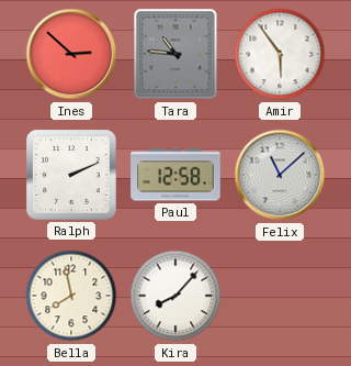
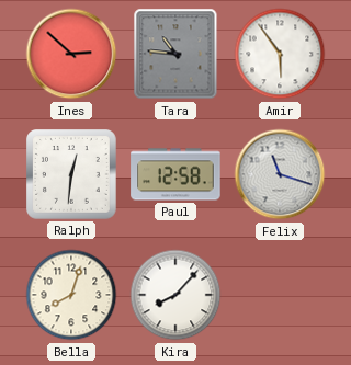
Ralph: 2:11 -> 12:31 (72, 175)
Felix: 11:08 -> 11:18 (280, 174)
Bella: 7:58 -> 8:03 (71, 295)
